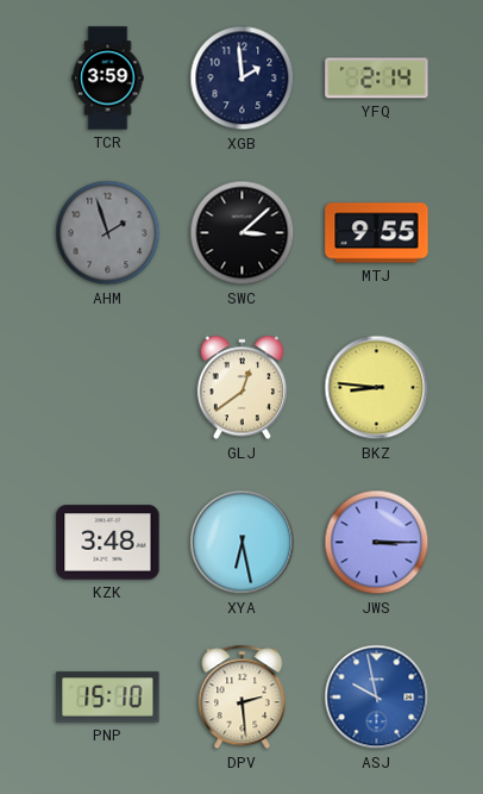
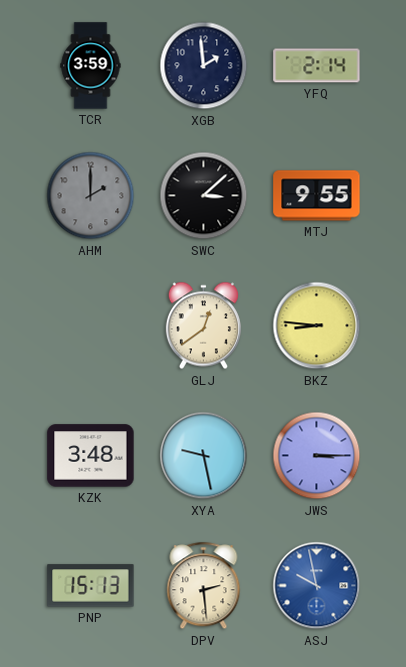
AHM: 1:57 -> 2:00 (91, 196)
XYA: 6:28 -> 9:28 (204, 456)
PNP: 15:10 -> 15:13 (91, 586)
